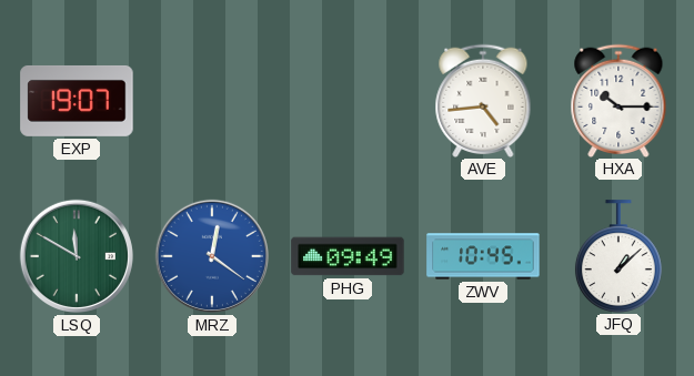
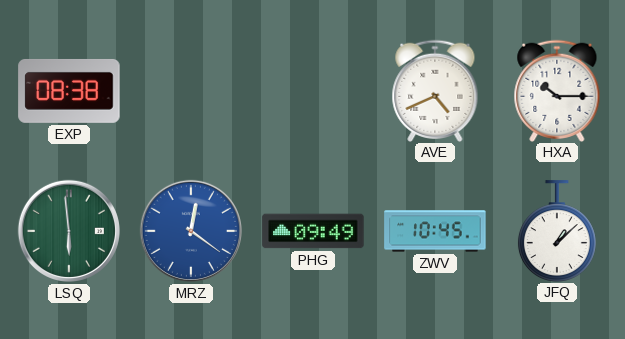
EXP: 19:07 -> 08:38 (69, 91)
AVE: 4:44 -> 4:41 (435, 90)
LSQ: 11:50 -> 5:59 (69, 231)
